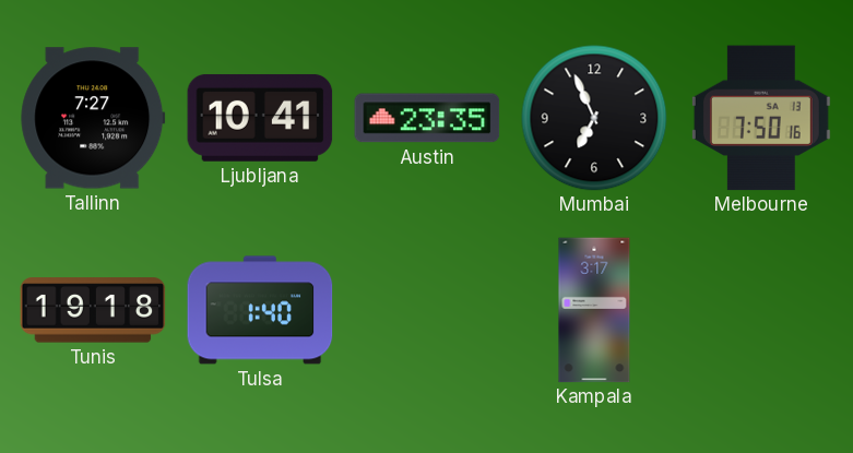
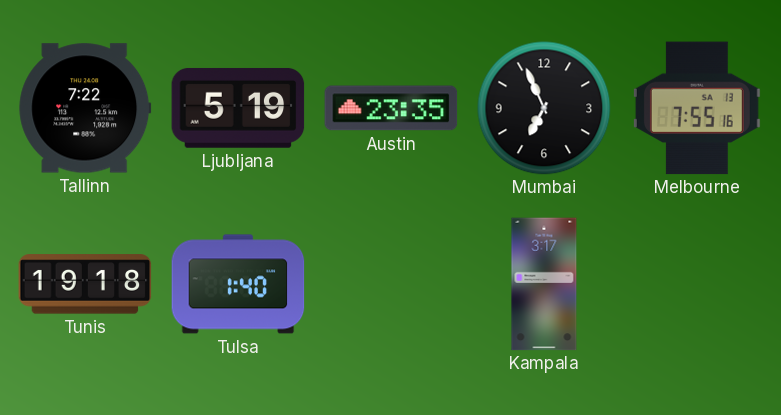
Tallinn: 7:27 -> 7:22 (85, 108)
Ljubljana: 10:41 -> 5:19 (238, 108)
Melbourne: 7:50 -> 7:55 (697, 108)
